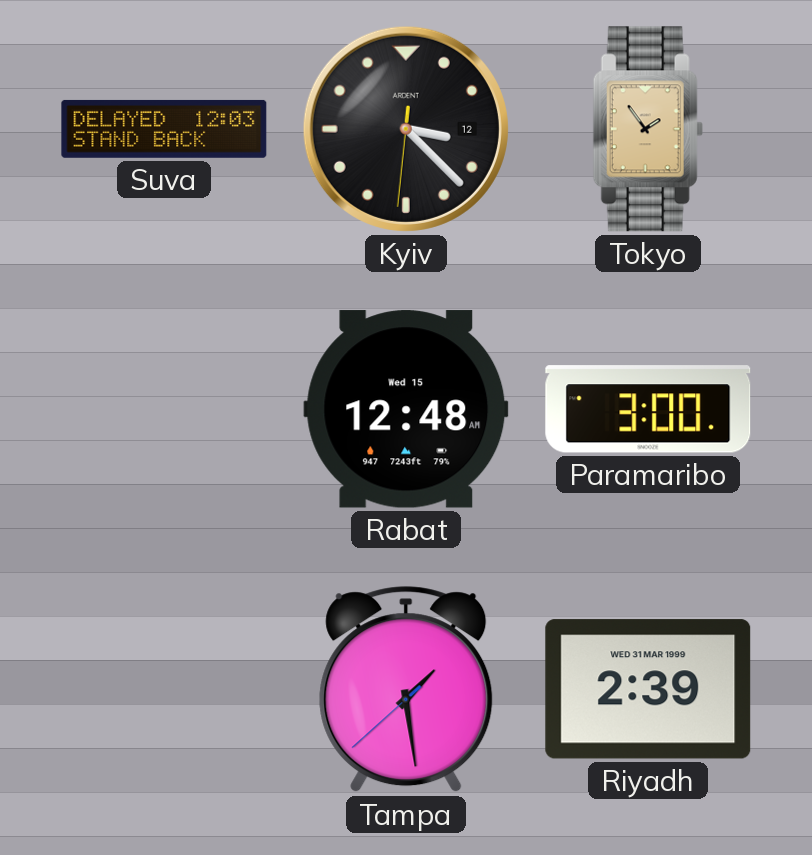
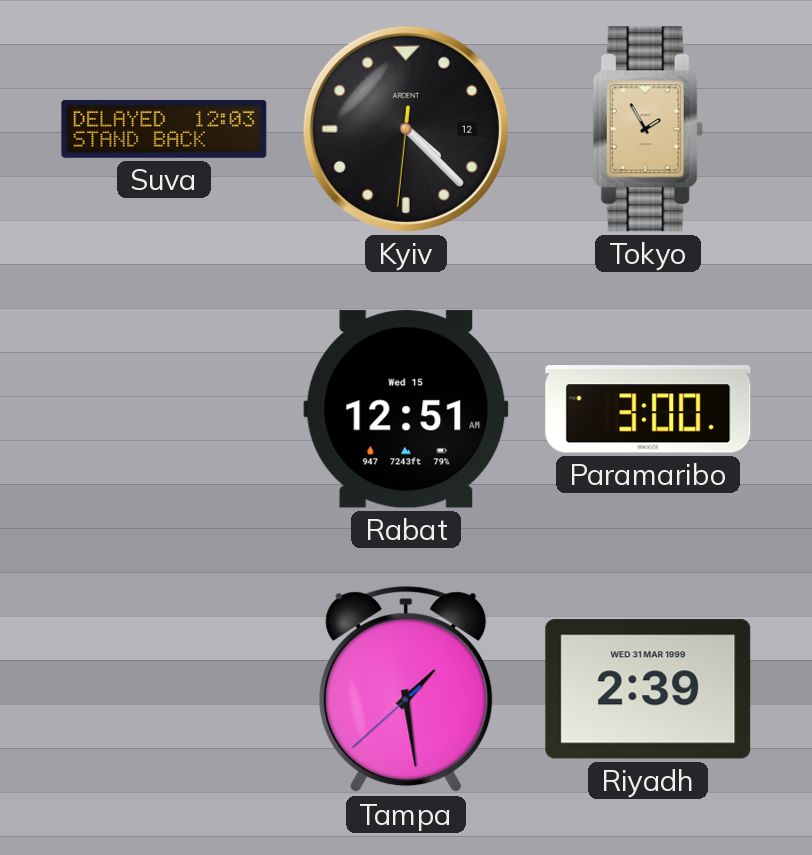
Kyiv: 3:22 -> 4:22 (406, 129)
Tokyo: 1:54 -> 1:55 (648, 129)
Rabat: 12:48 -> 12:51 (406, 409)
